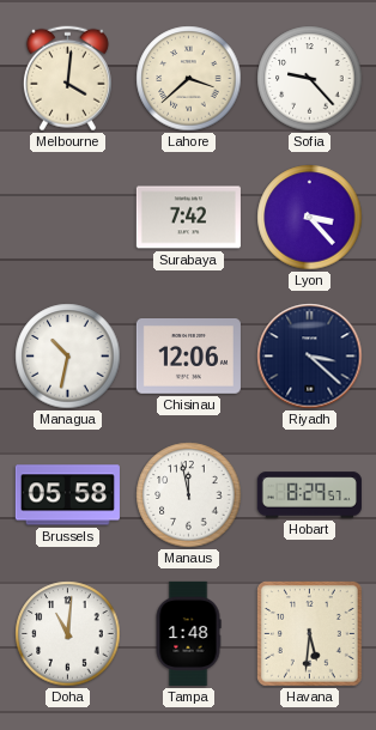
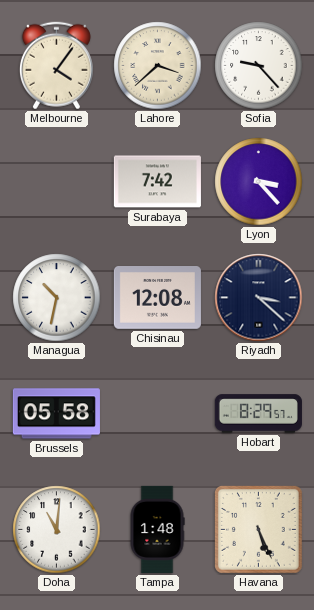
Melbourne: 4:01 -> 4:06 (56, 66)
Chisinau: 12:06 -> 12:08 (157, 298)
Manaus: 11:58 -> none (189, 495)
Havana: 5:31 -> 5:26 (259, 530)
